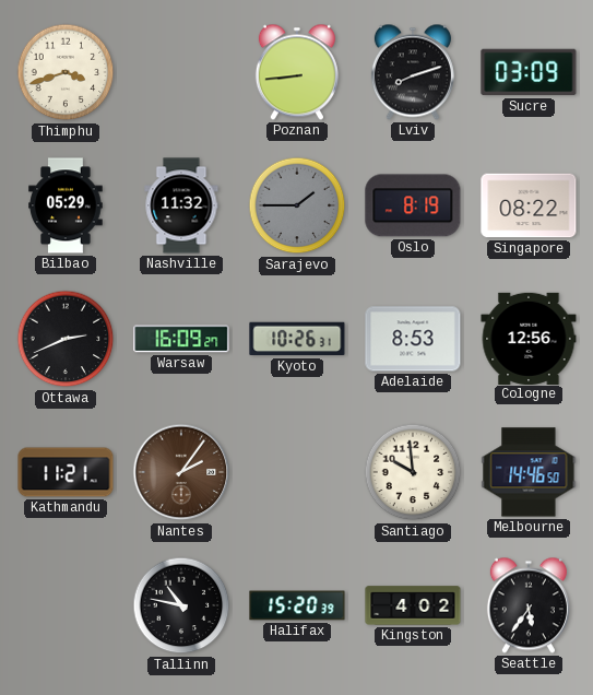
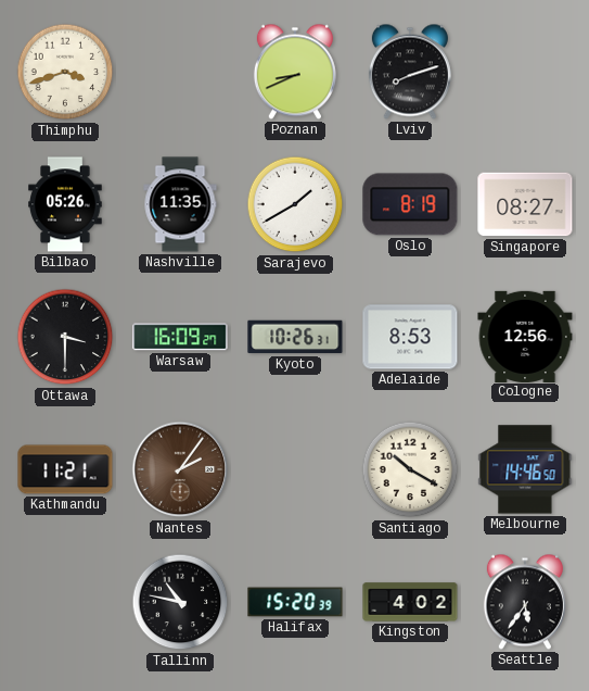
Poznan: 8:44 -> 8:41 (295, 72)
Sucre: 03:09 -> none (529, 72)
Bilbao: 05:29 -> 05:26 (65, 204)
Nashville: 11:32 -> 11:35 (180, 204)
Sarajevo: 1:45 -> 1:40 (295, 204)
Sarajevo dial: grey -> white (295, 204)
Singapore: 08:22 -> 08:27 (525, 204)
Ottawa: 2:41 -> 3:30 (65, 337)
Santiago: 9:59 -> 10:20 (410, 469)
